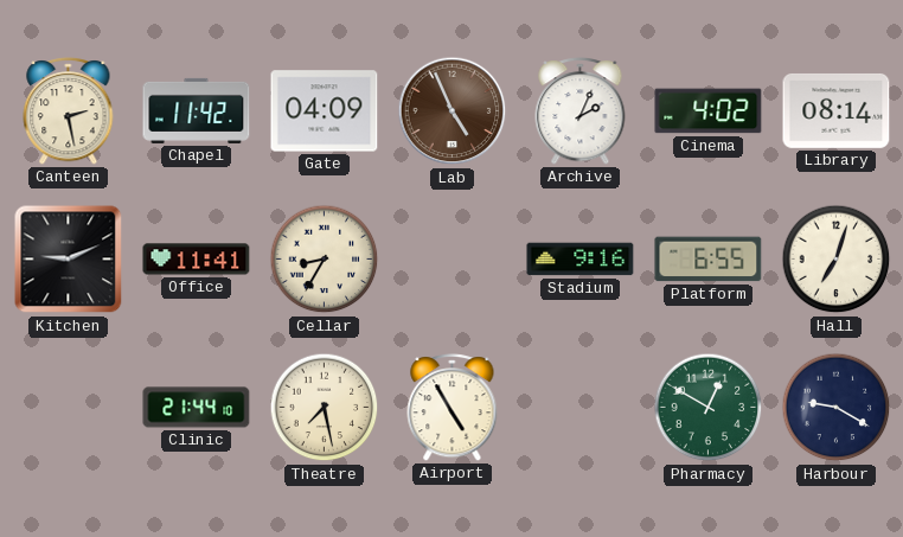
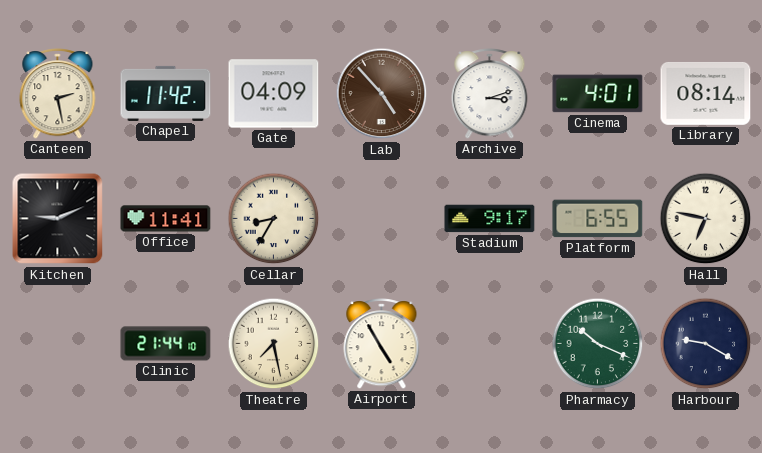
Lab: 4:56 -> 4:53 (382, 94)
Archive: 2:04 -> 3:12 (490, 94)
Cinema: 4:02 -> 4:01 (598, 94)
Stadium: 9:16 -> 9:17 (490, 219)
Hall: 7:03 -> 6:47 (706, 219)
Pharmacy: 12:50 -> 10:19 (598, 344)
